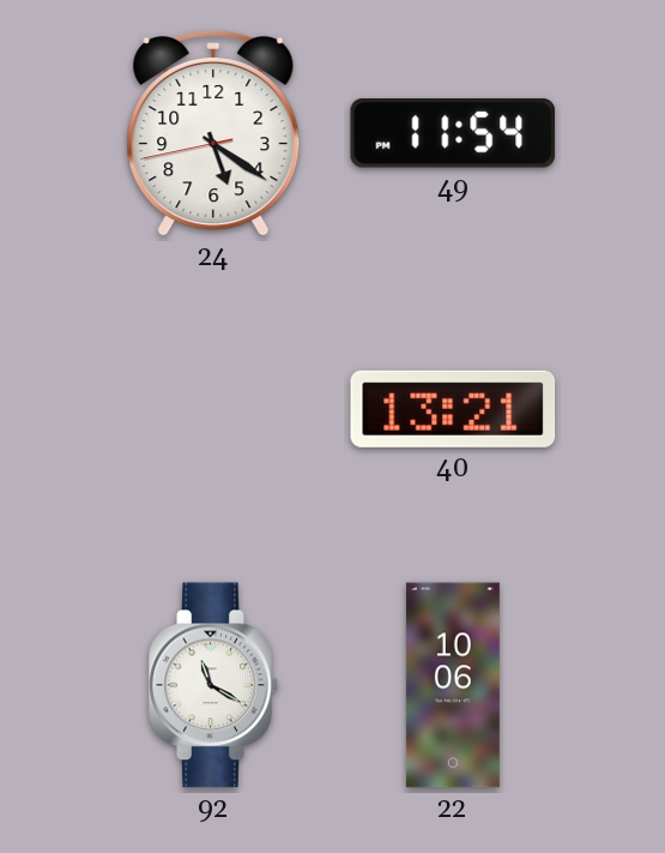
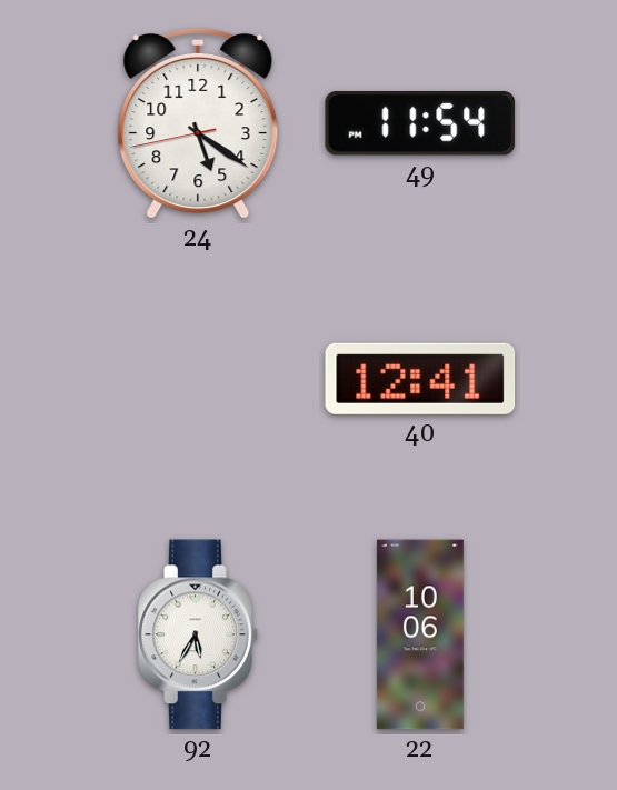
40: 13:21 -> 12:41 (420, 379)
92: 11:20 -> 5:35 (198, 634)
